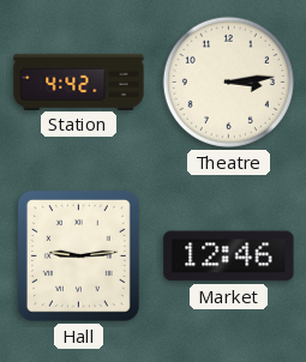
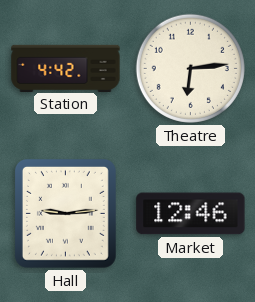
Theatre: 3:14 -> 6:14 (190, 68)
